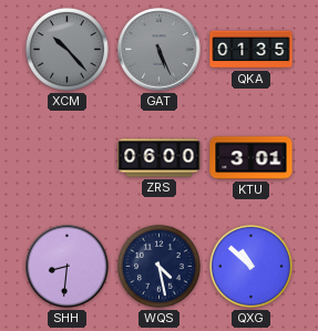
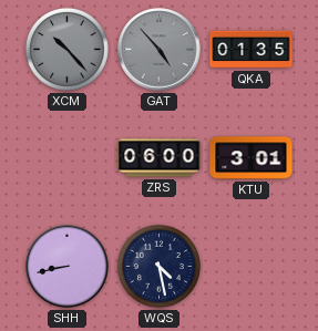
GAT: 5:26 -> 4:53 (160, 50)
SHH: 8:31 -> 8:43 (68, 267)
QXG: 10:52 -> none (250, 266)
